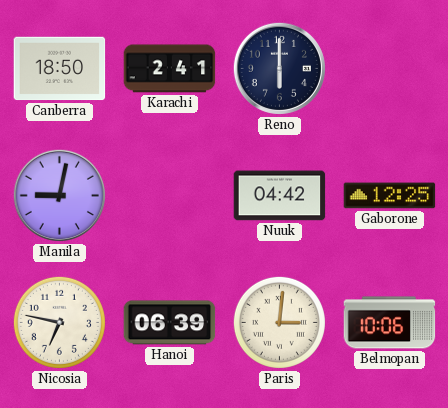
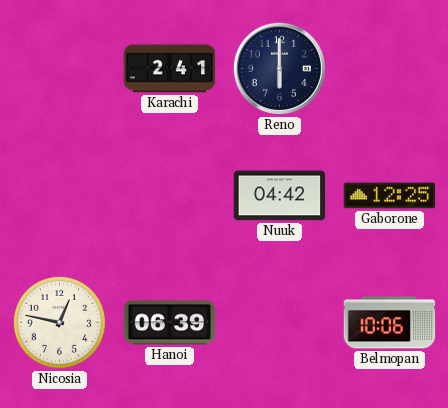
Canberra: 18:50 -> none (60, 69)
Manila: 9:02 -> none (59, 195)
Nicosia: 6:47 -> 12:47 (59, 322)
Paris: 3:01 -> none (279, 322)
